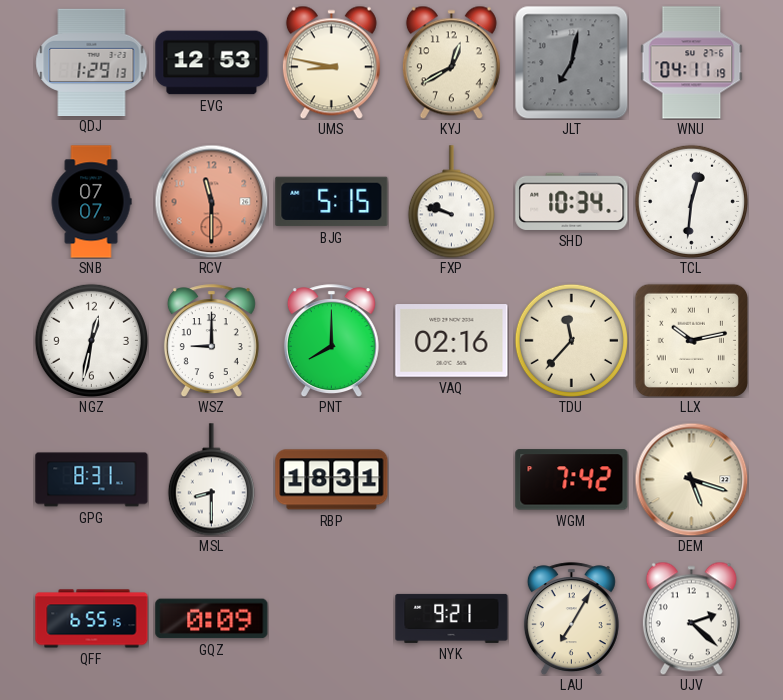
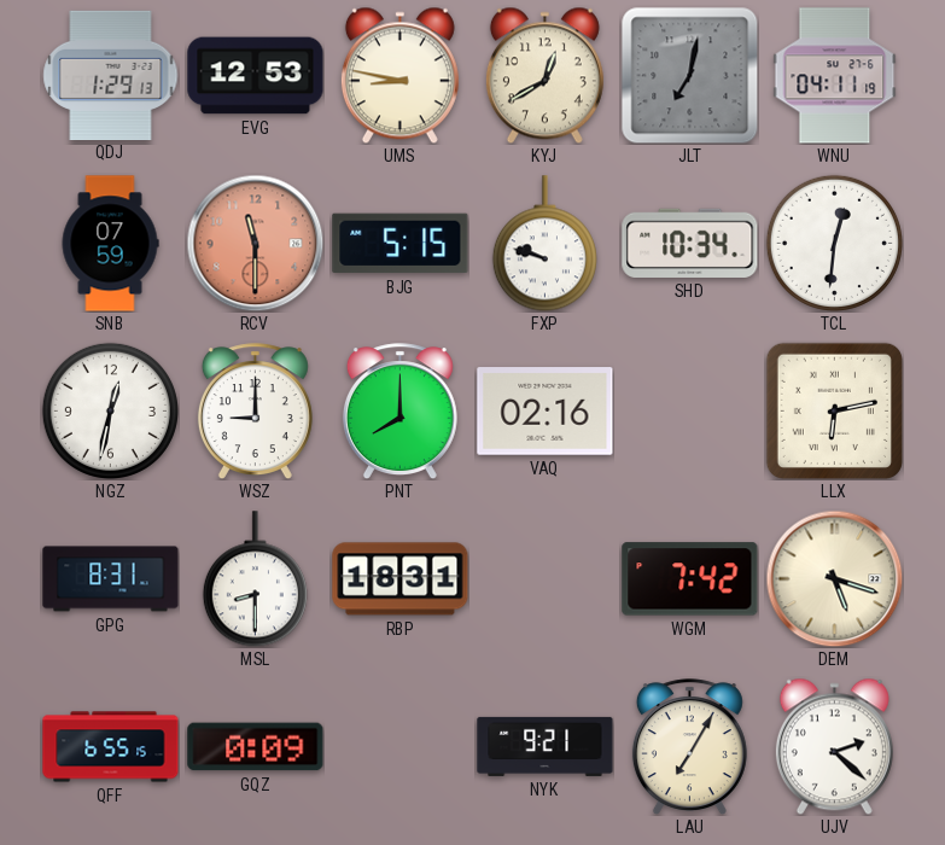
SNB: 07:07 -> 07:59 (110, 244)
TDU: 11:37 -> none (571, 340)
LLX: 10:13 -> 6:13 (834, 410)
